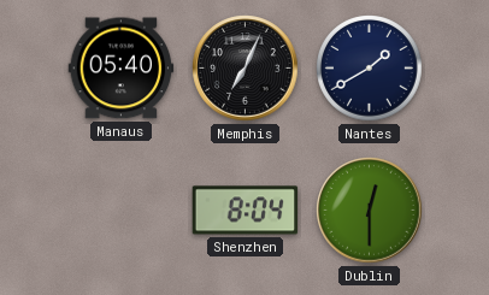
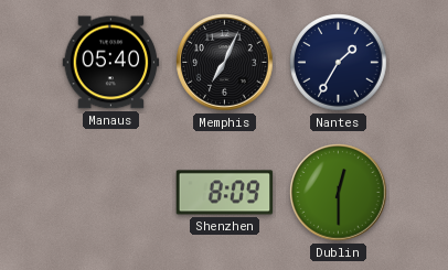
Nantes: 1:40 -> 1:35 (339, 63)
Shenzhen: 8:04 -> 8:09 (225, 193)
